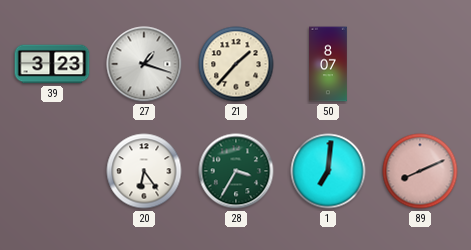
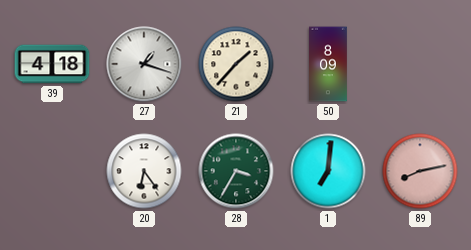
39: 3:23 -> 4:18 (52, 64)
50: 8:07 -> 8:09 (329, 64)
89: 8:11 -> 8:13 (420, 171)
